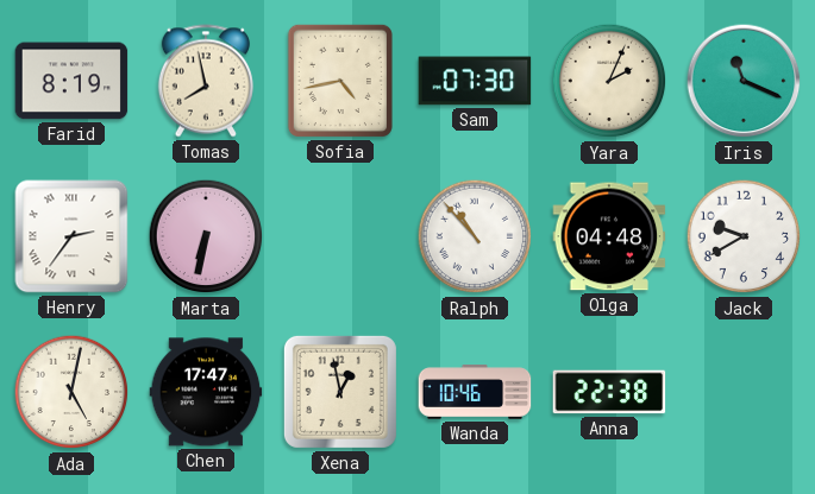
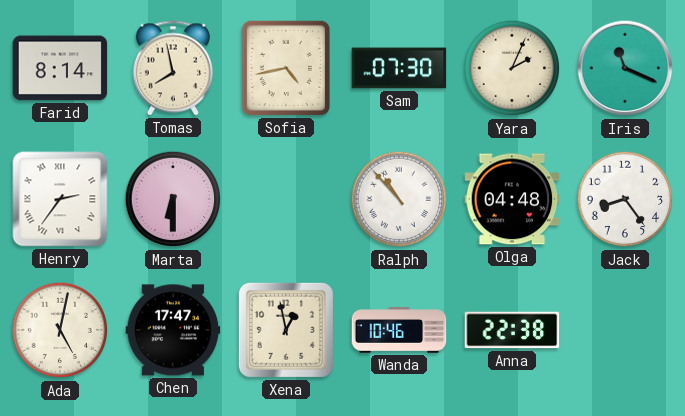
Farid: 8:19 -> 8:14 (60, 68)
Marta: 6:32 -> 6:30 (173, 199)
Jack: 9:40 -> 8:24 (625, 199)
